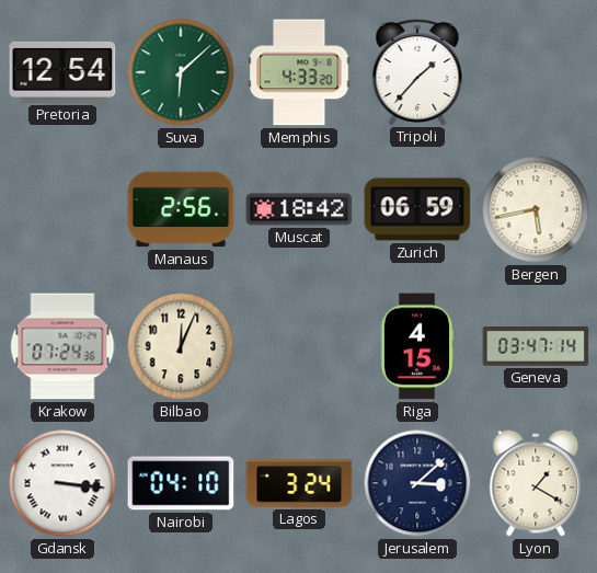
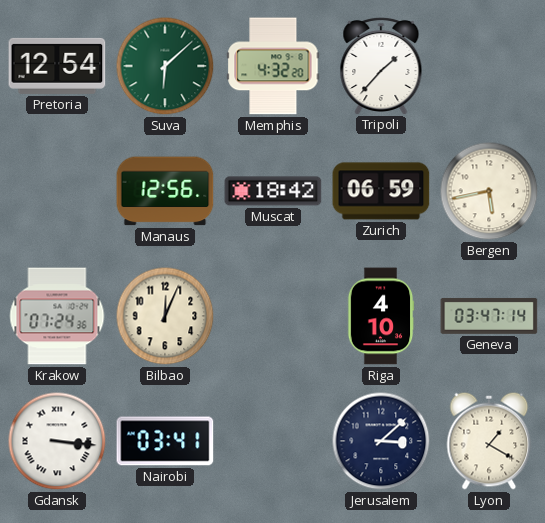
Memphis: 4:33 -> 4:32 (273, 66)
Manaus: 2:56 -> 12:56 (165, 191)
Riga: 4:15 -> 4:10 (381, 316)
Nairobi: 04:10 -> 03:41 (165, 441)
Lagos: 3:24 -> none (299, 483)
